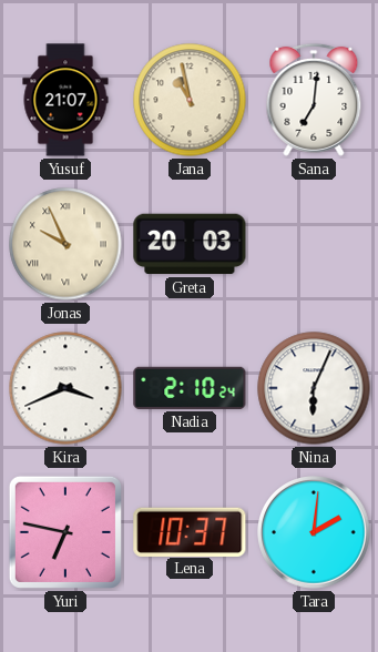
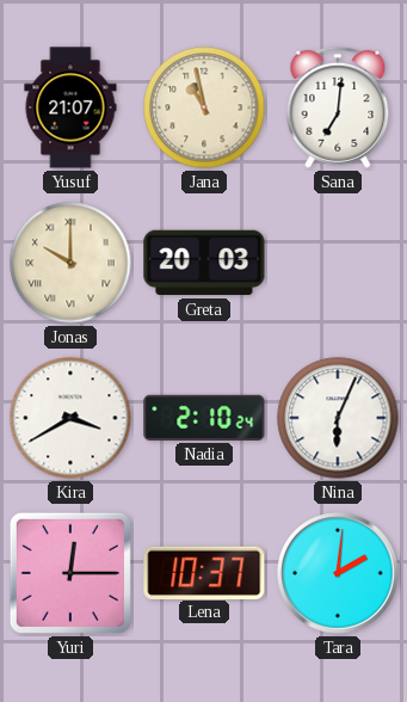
Jonas: 9:56 -> 10:00 (70, 263)
Kira: 3:41 -> 3:40 (70, 418)
Yuri: 6:47 -> 12:15 (70, 573)
